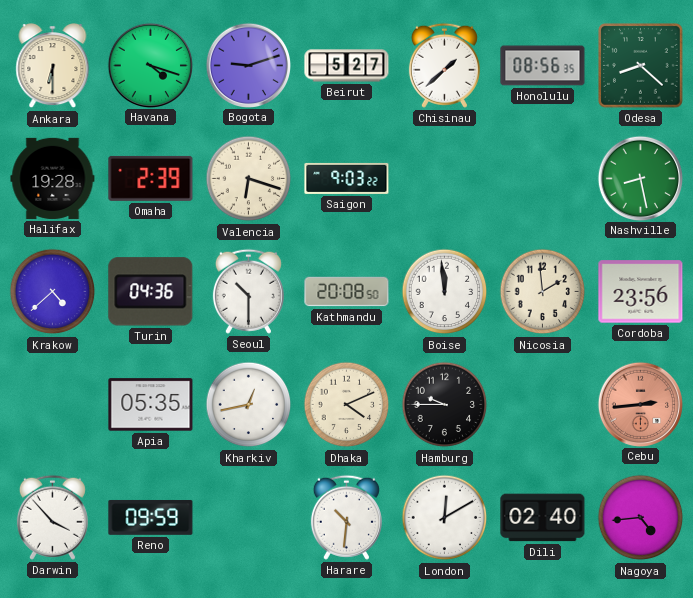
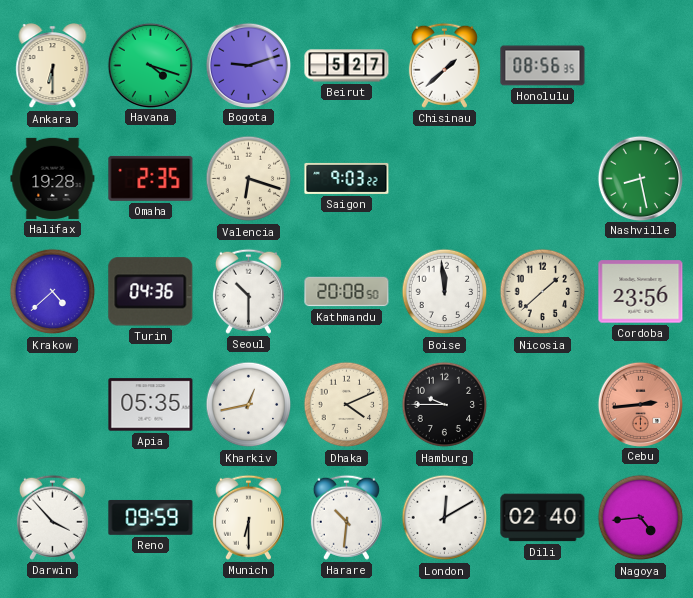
Odesa: 8:22 -> none (641, 66)
Omaha: 2:39 -> 2:35 (151, 178)
Nicosia: 1:59 -> 1:38 (543, 292)
Munich: none -> 6:30 (248, 517)
